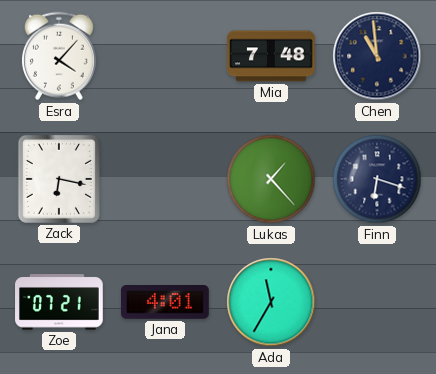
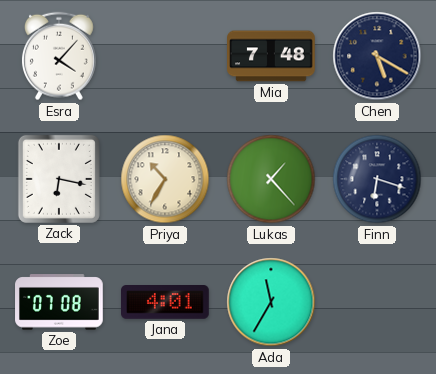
Chen: 10:59 -> 5:20 (377, 56)
Priya: none -> 10:35 (165, 179)
Zoe: 07:21 -> 07:08 (59, 302)
